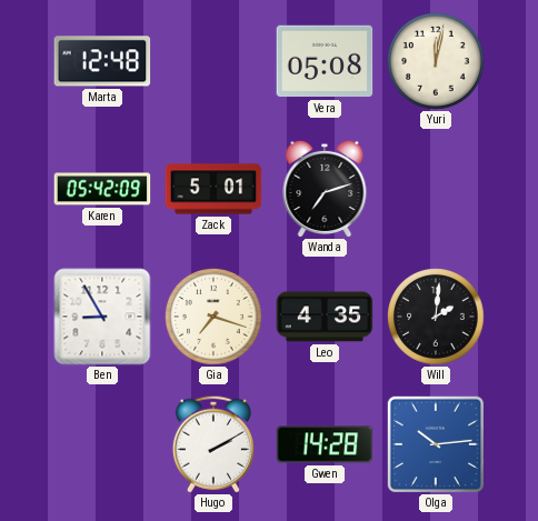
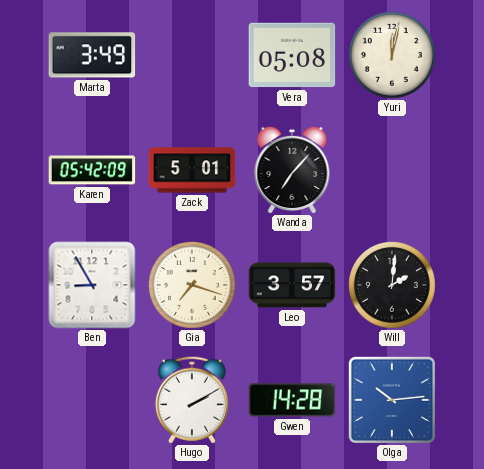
Marta: 12:48 -> 3:49 (92, 55)
Wanda: 7:12 -> 7:07 (292, 170)
Leo: 4:35 -> 3:57 (292, 285)
